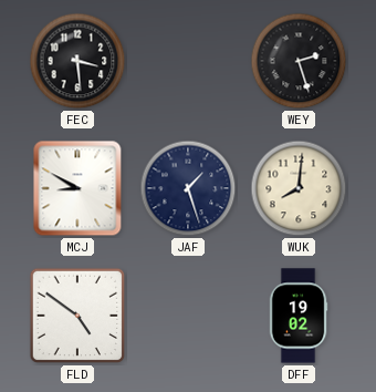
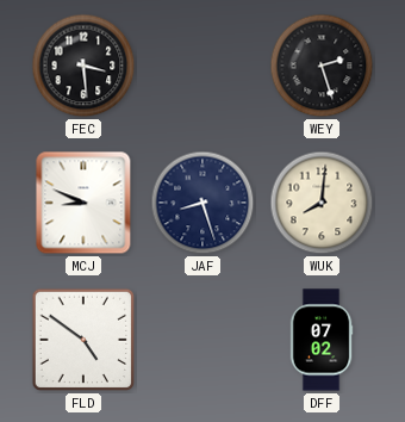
MCJ: 8:50 -> 8:49 (83, 203)
JAF: 1:27 -> 8:27 (202, 203)
DFF: 19:02 -> 07:02 (322, 340)
